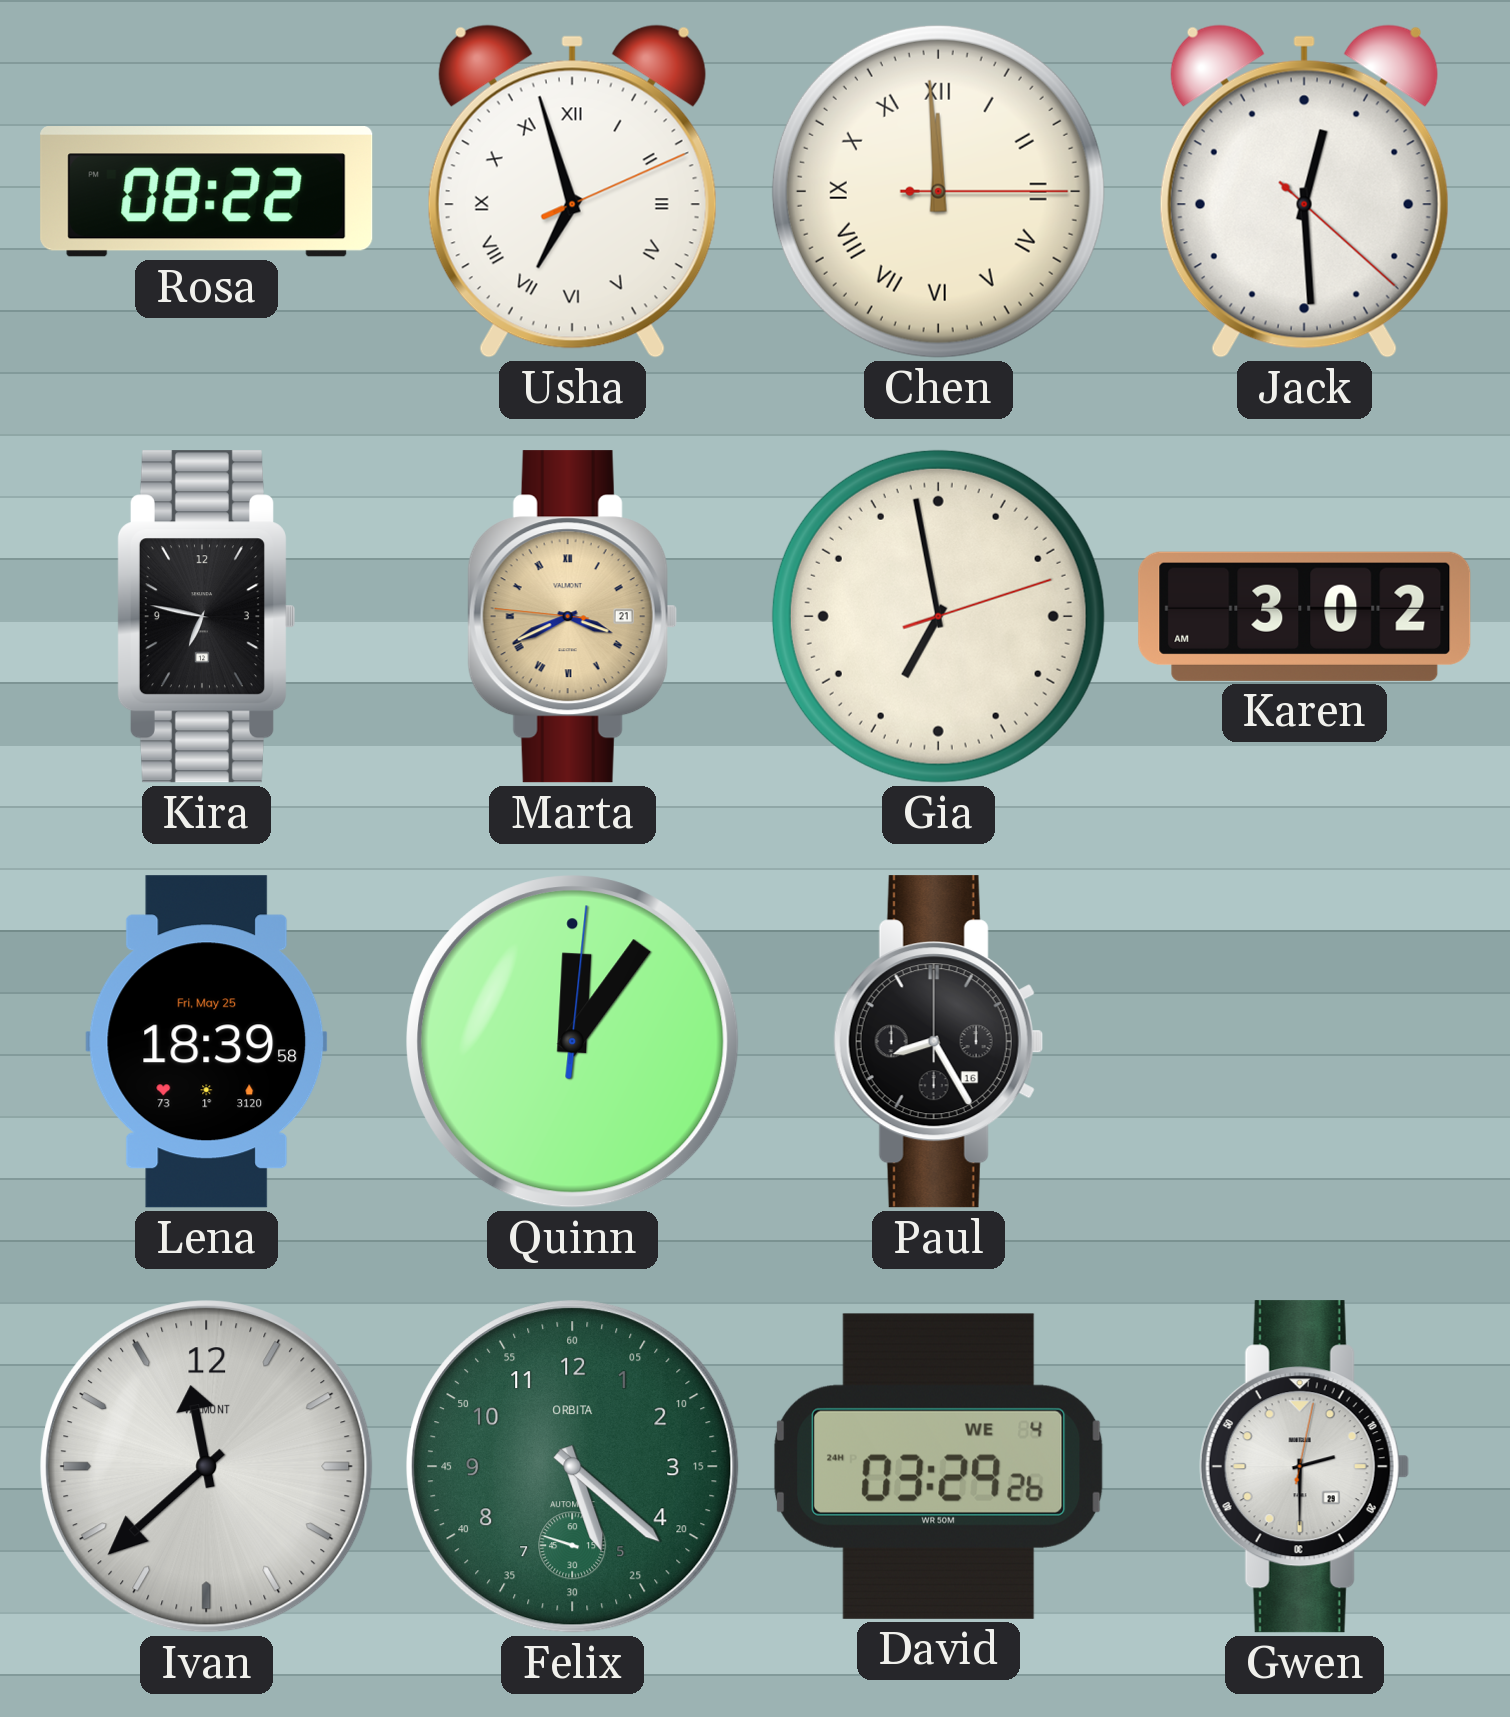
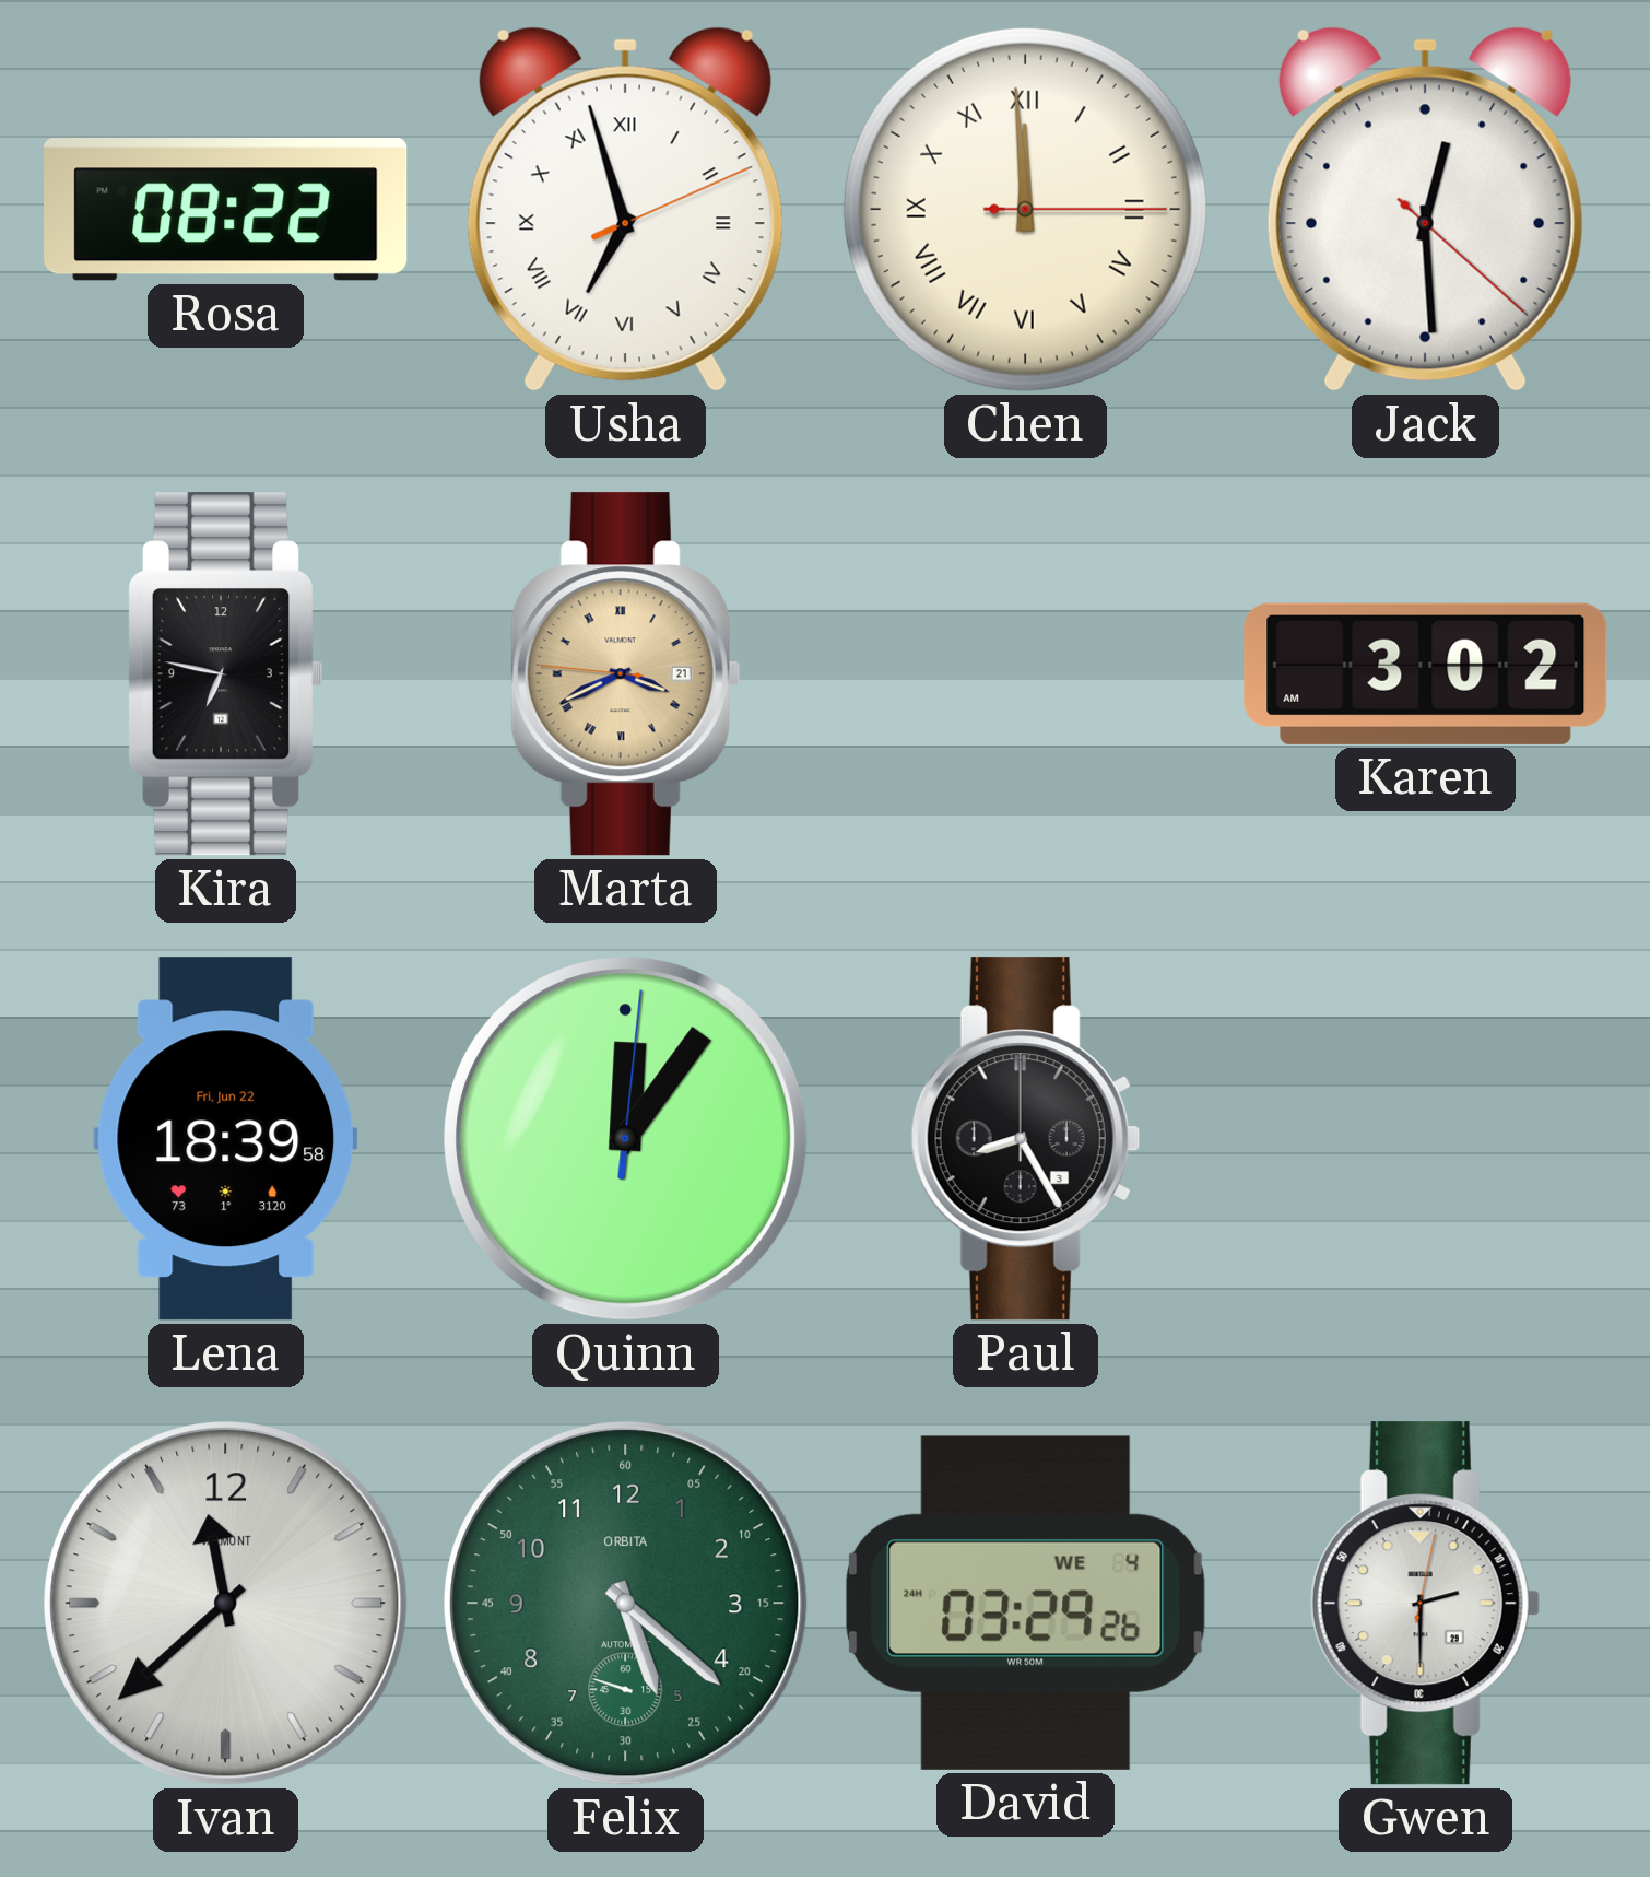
Gia: 6:58 -> none (938, 616)
Lena date: Fri, May 25 -> Fri, Jun 22 (226, 1139)
Paul date: 16 -> 3 (1025, 1139)
